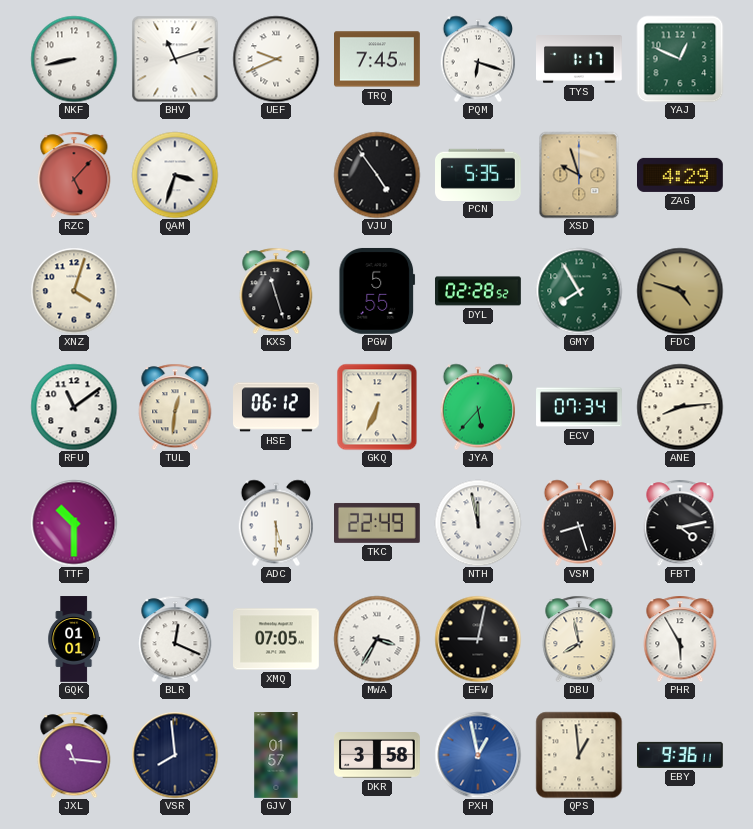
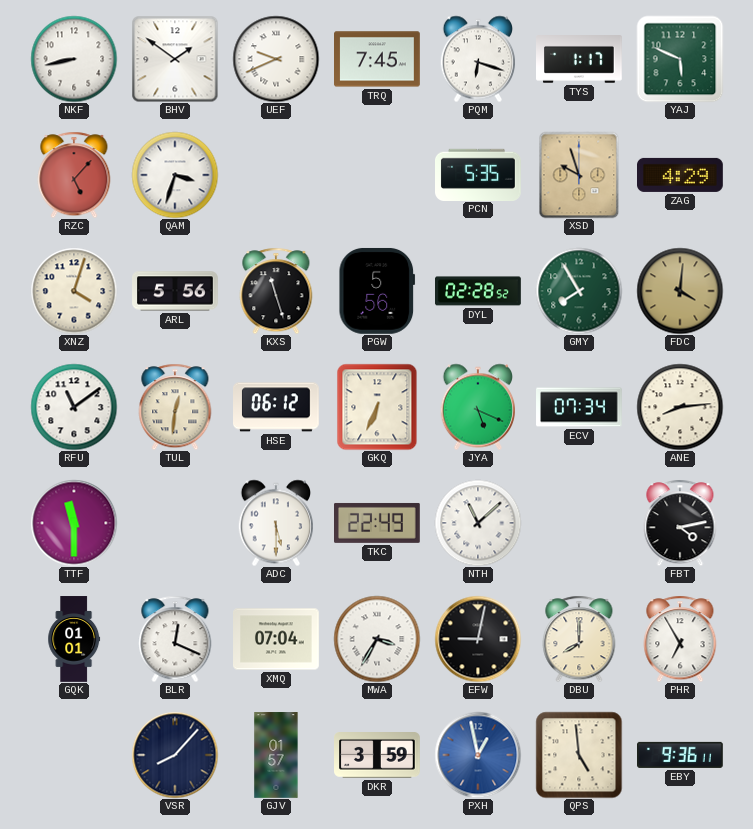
BHV: 11:12 -> 1:51 (175, 59)
YAJ: 12:49 -> 5:49 (680, 59)
VJU: 4:54 -> none (377, 175)
ARL: none -> 5:56 (175, 291)
PGW: 5:55 -> 5:56 (377, 291)
FDC: 4:48 -> 4:01 (680, 291)
JYA: 5:37 -> 5:19 (477, 407)
TTF: 10:30 -> 11:30 (74, 523)
NTH: 11:58 -> 11:08 (478, 523)
VSM: 8:27 -> none (578, 523)
XMQ: 07:05 -> 07:04 (277, 639)
DBU: 7:58 -> 8:00 (579, 639)
PHR: 5:55 -> 6:55 (680, 639)
JXL: 11:16 -> none (74, 755)
VSR: 7:59 -> 8:07 (175, 755)
DKR: 3:58 -> 3:59 (378, 756)
QPS: 12:59 -> 4:59 (579, 755)
